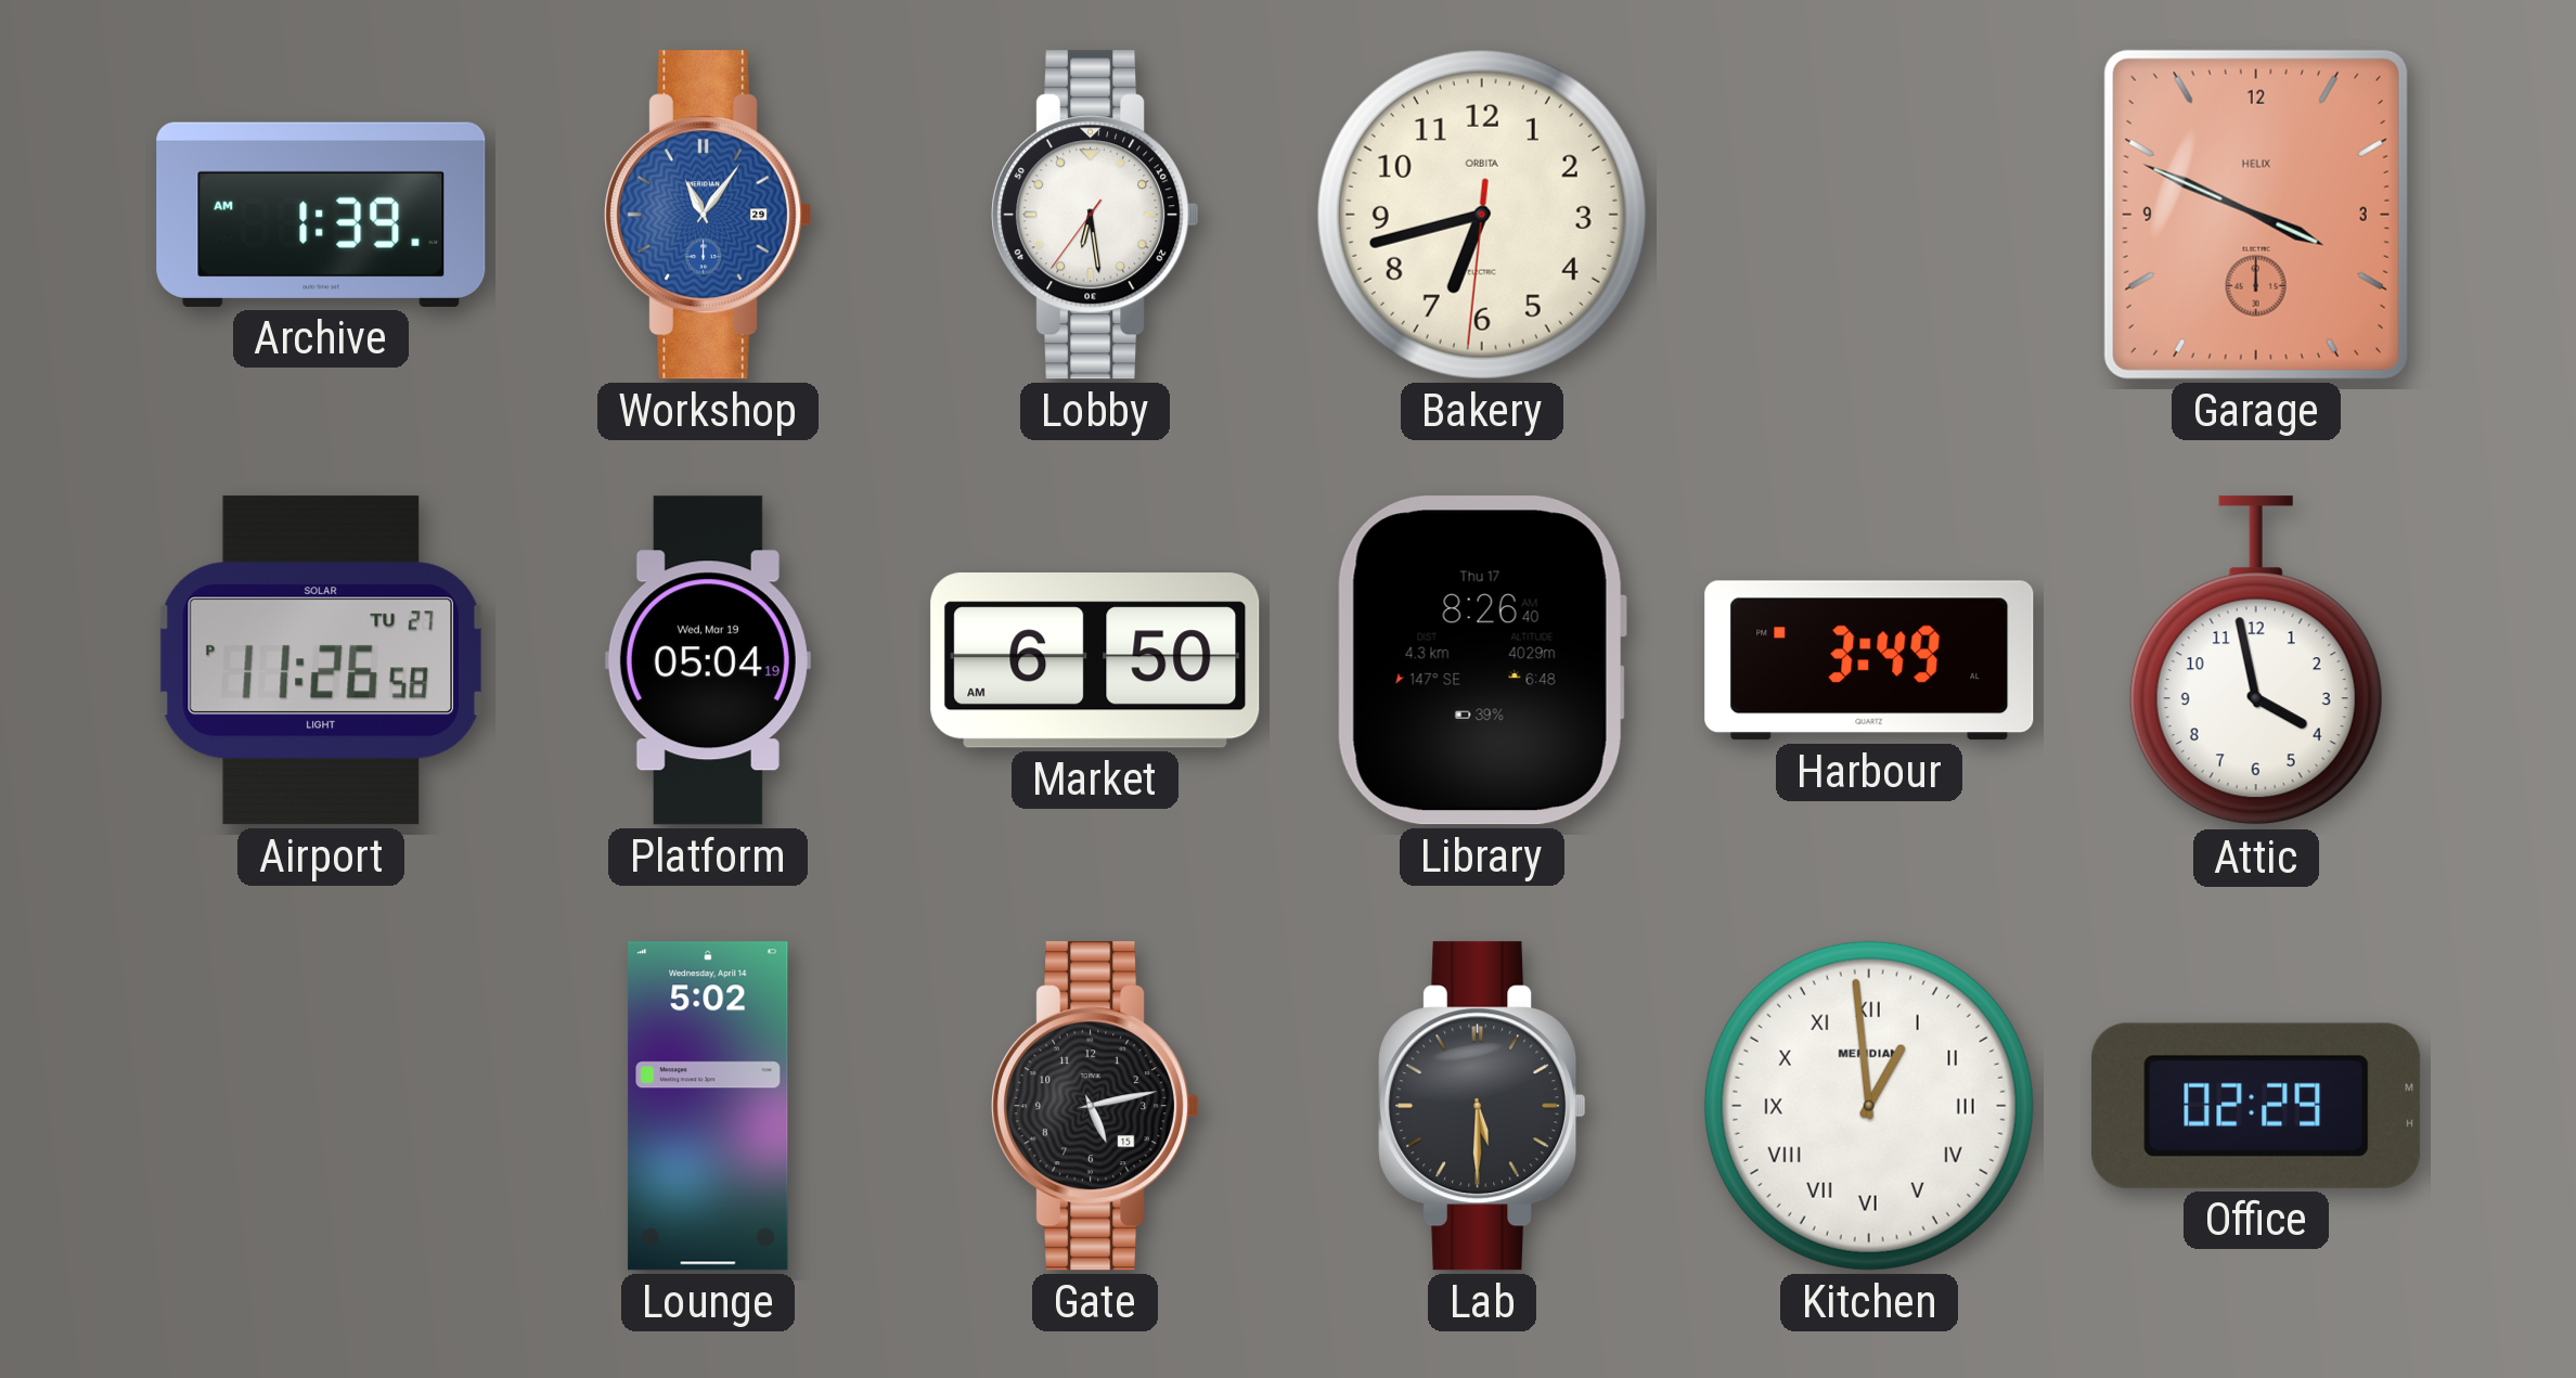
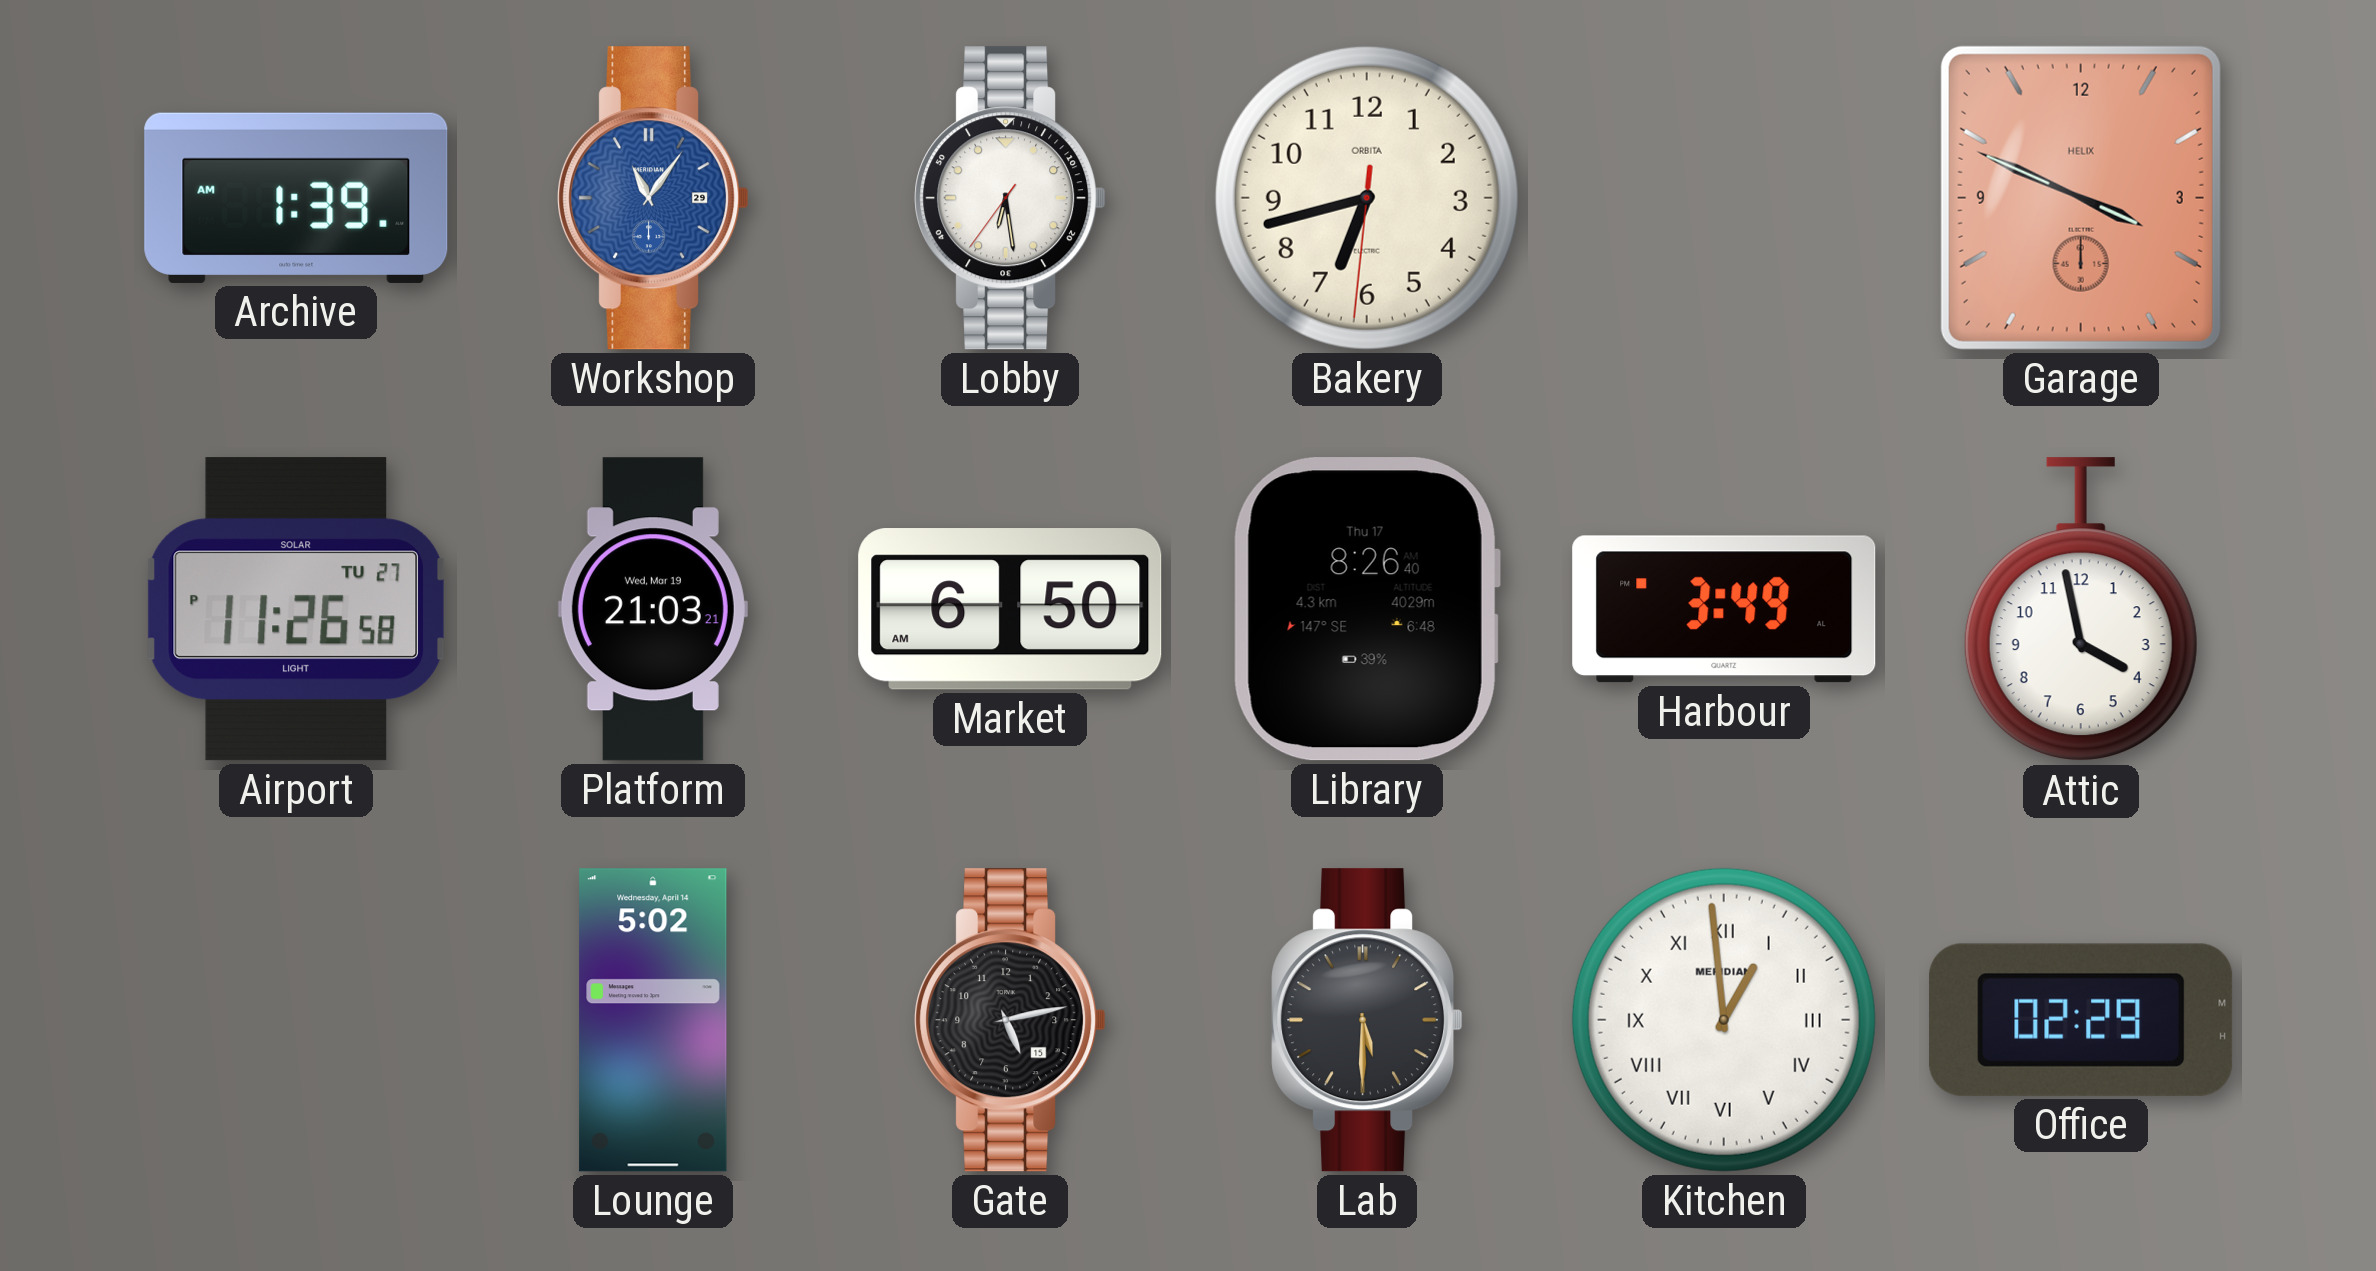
Platform: 05:04 -> 21:03 (653, 609)
